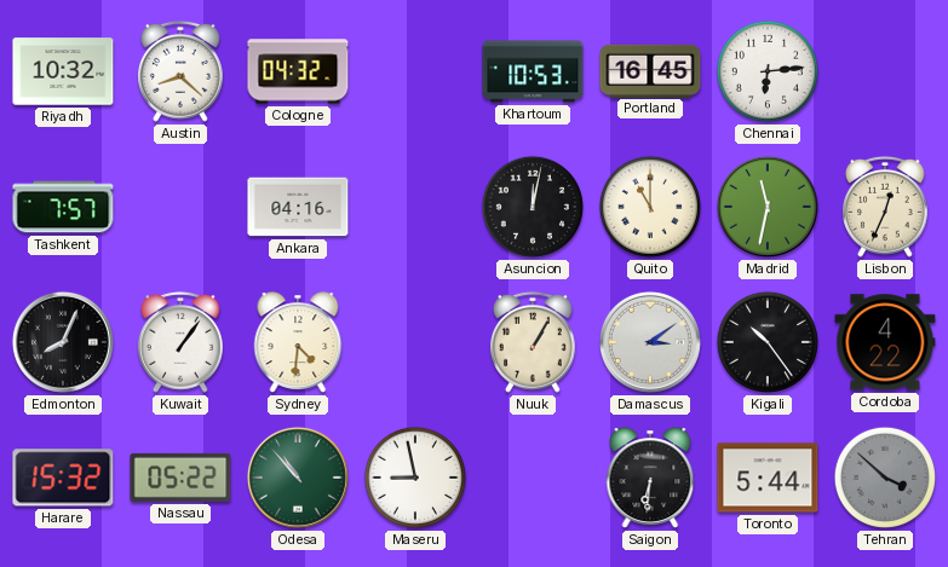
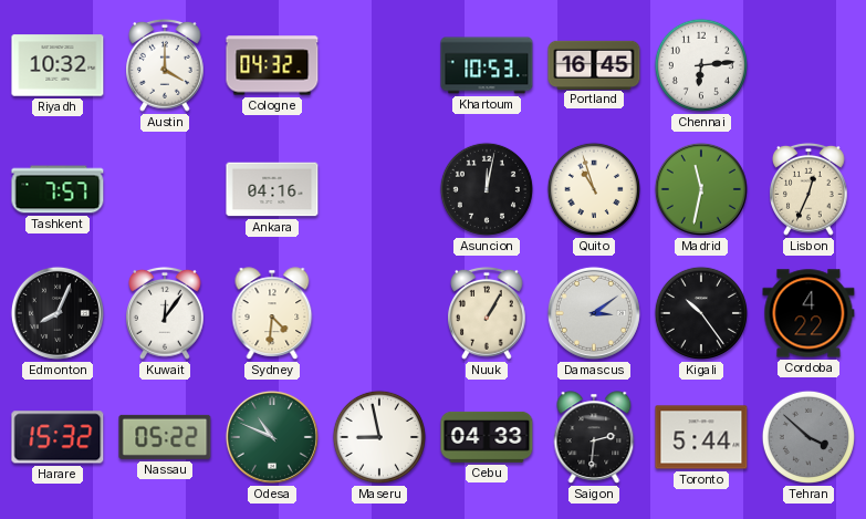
Austin: 8:22 -> 4:00 (166, 65)
Quito: 11:00 -> 10:57 (594, 189)
Kuwait: 1:06 -> 12:06 (166, 313)
Odesa: 10:53 -> 10:49 (272, 437)
Cebu: none -> 04:33 (487, 437)
Saigon: 6:31 -> 2:31 (594, 437)
